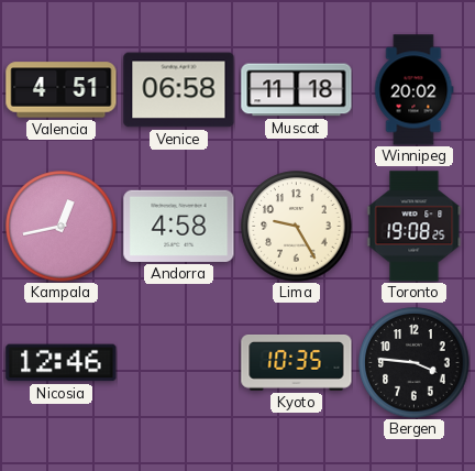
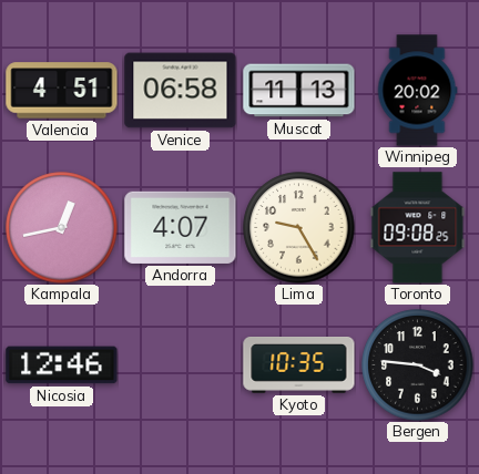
Muscat: 11:18 -> 11:13 (299, 91)
Andorra: 4:58 -> 4:07 (181, 227)
Toronto: 19:08 -> 09:08 (418, 228)
